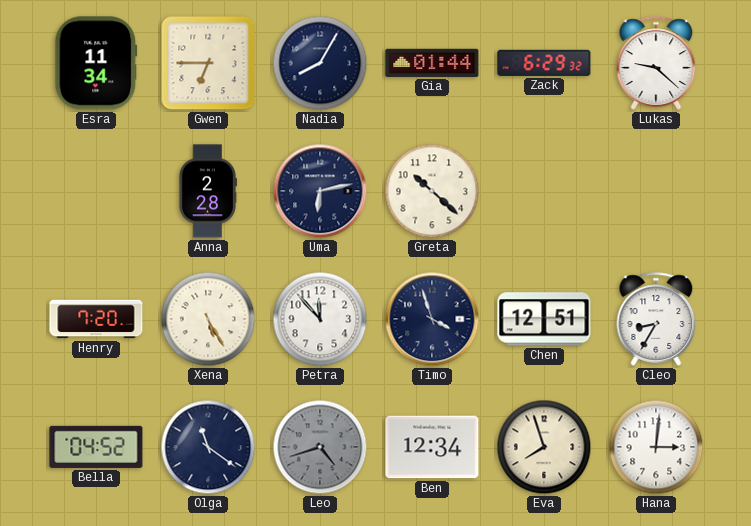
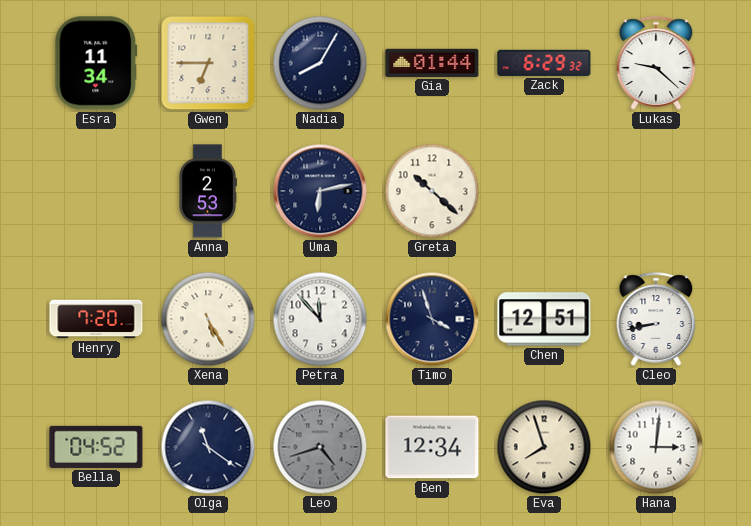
Anna: 2:28 -> 2:53 (207, 191)
Cleo: 8:35 -> 8:43 (656, 319)
